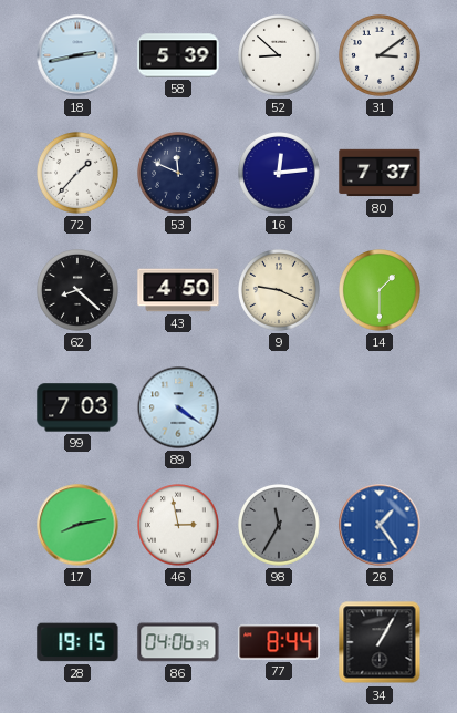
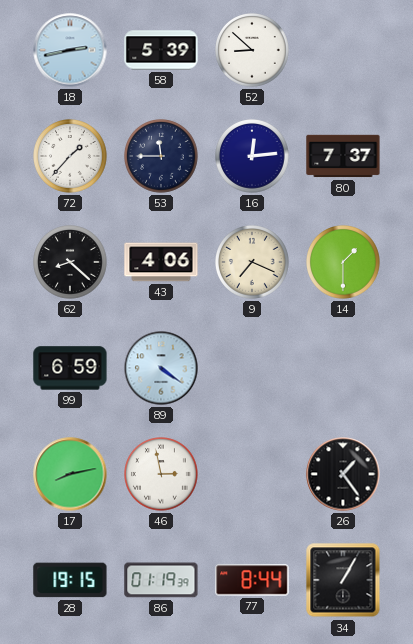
31: 3:09 -> none (381, 56)
53: 11:49 -> 11:45 (162, 157)
43: 4:50 -> 4:06 (161, 262)
9: 9:19 -> 7:19 (253, 263)
99: 7:03 -> 6:59 (70, 368)
98: 11:35 -> none (280, 526)
26 dial: blue -> black (343, 474)
86: 04:06 -> 01:19 (161, 580)
